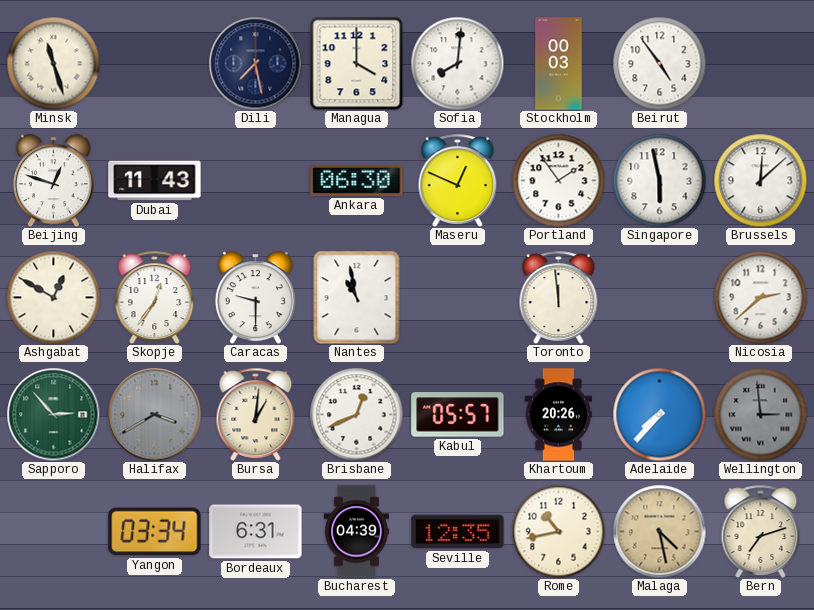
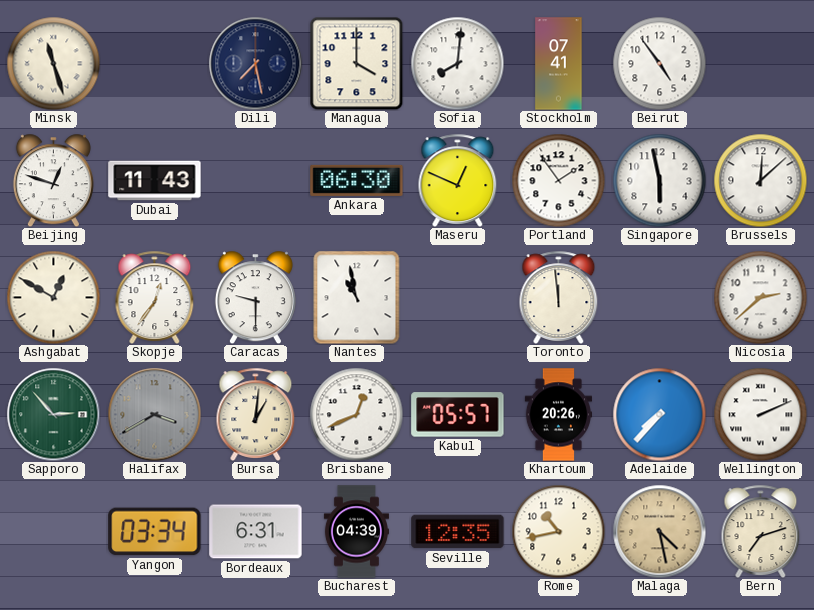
Stockholm: 00:03 -> 07:41 (559, 64)
Wellington: 2:59 -> 2:11 (760, 414)
Wellington dial: grey -> white (760, 414)
